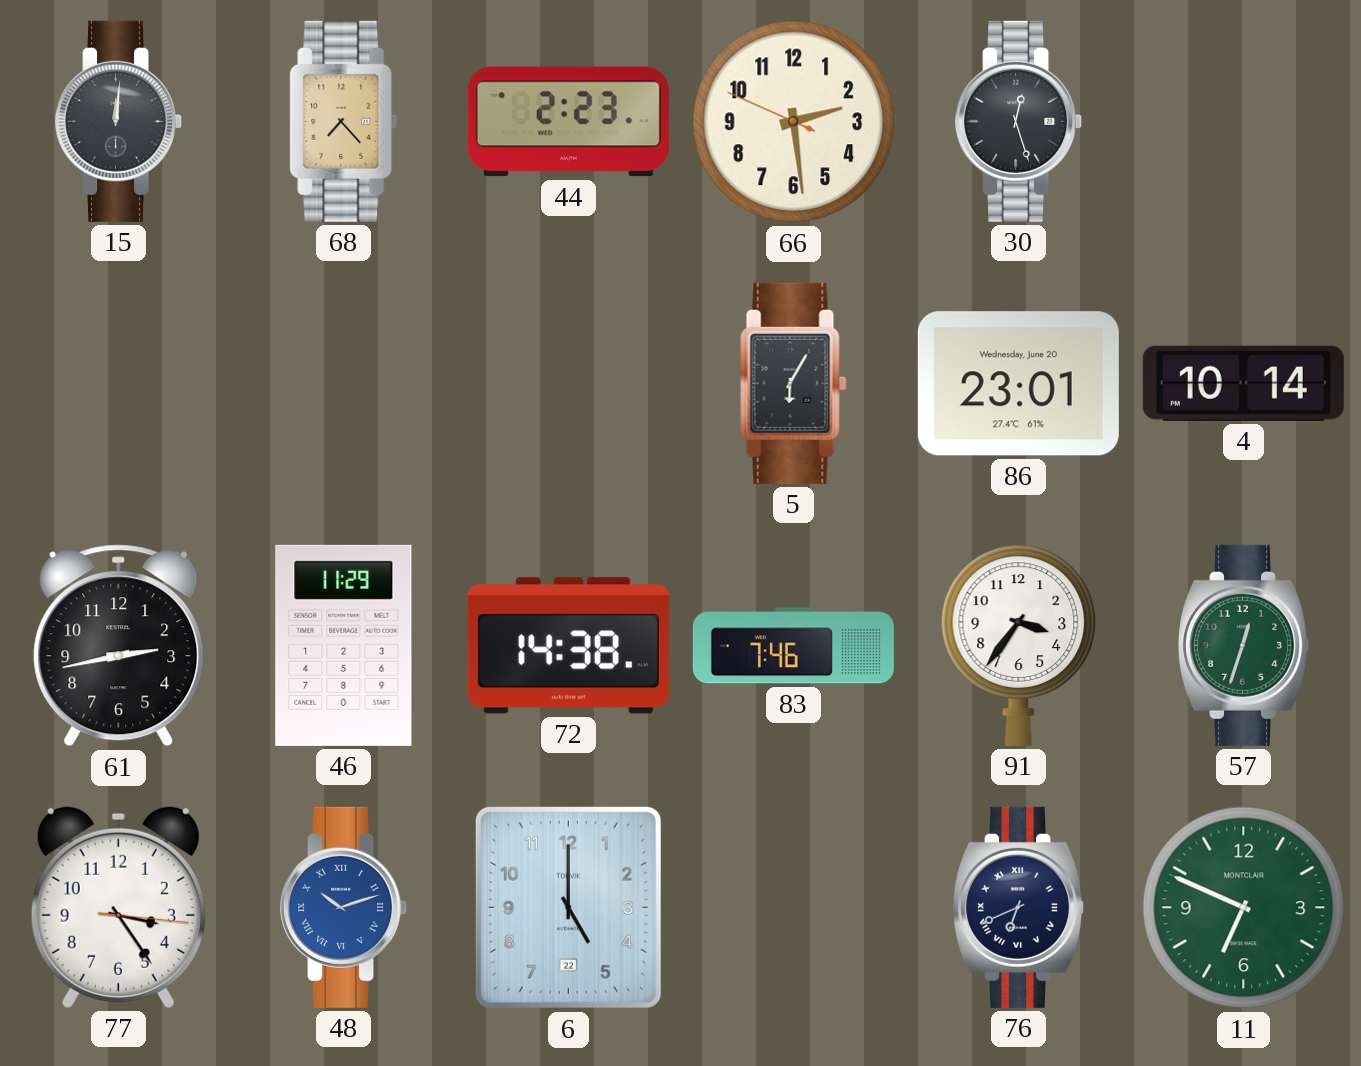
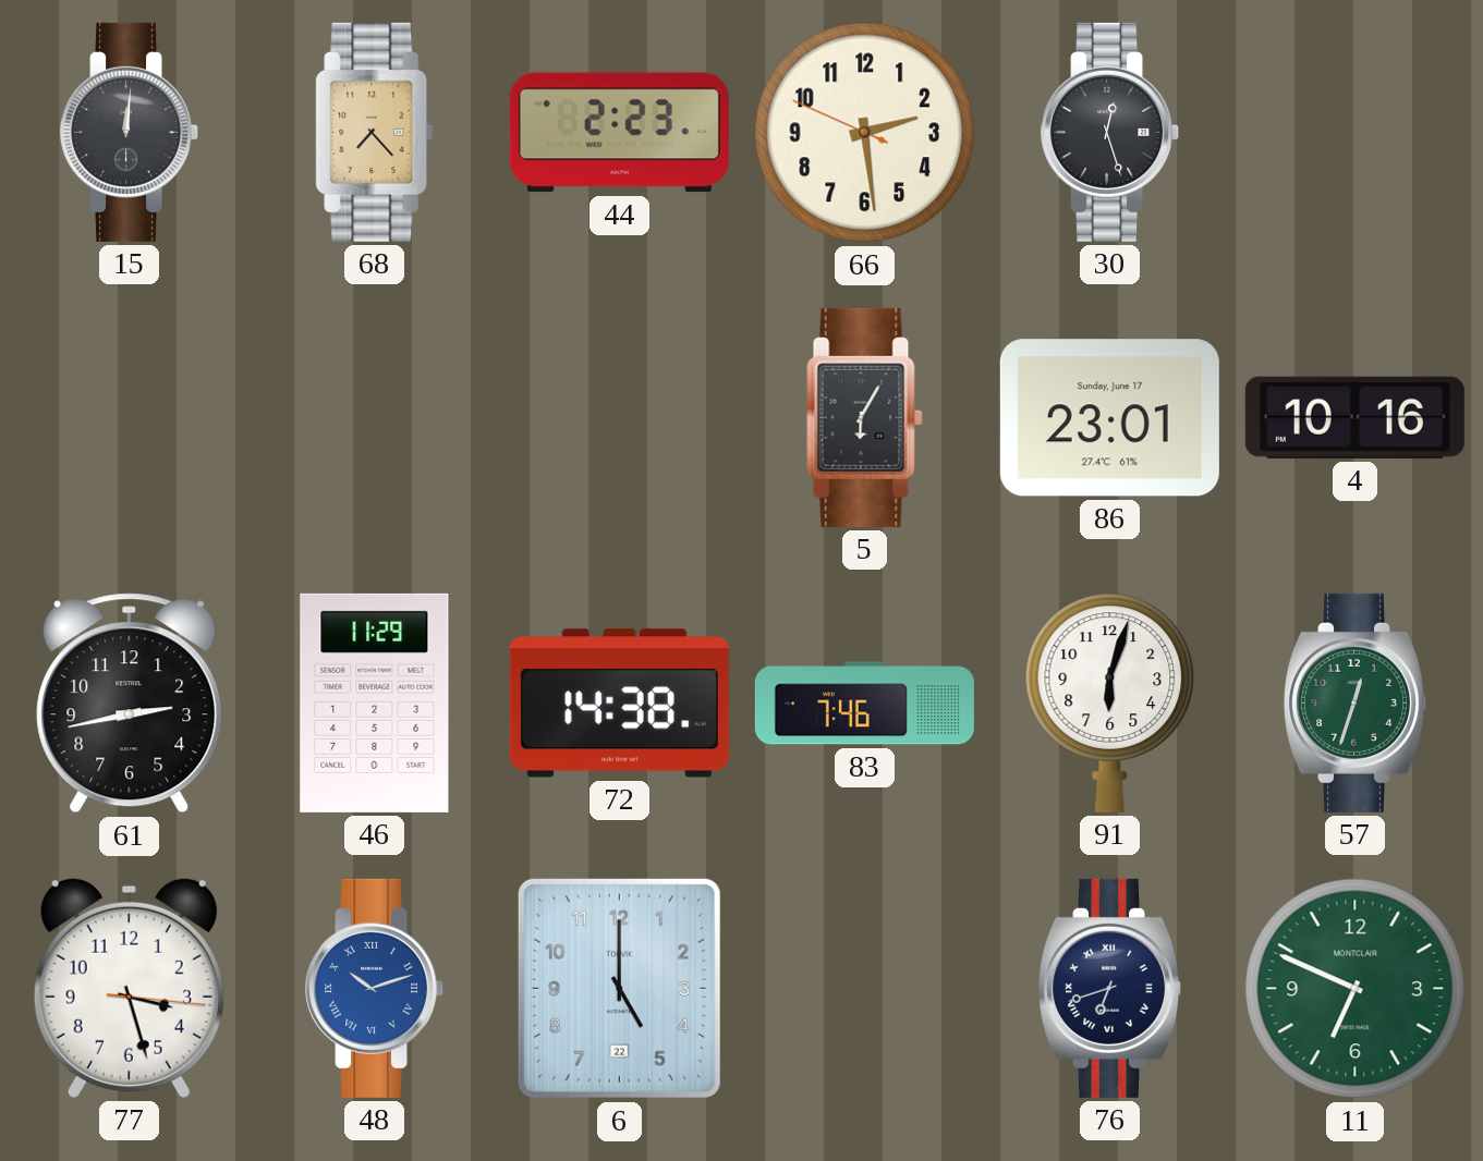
86 date: Wednesday, June 20 -> Sunday, June 17 (1109, 418)
4: 10:14 -> 10:16 (1354, 417)
91: 3:36 -> 6:03 (1110, 702)
77: 3:24 -> 3:27 (129, 988)
76: 6:41 -> 6:42 (1110, 988)
